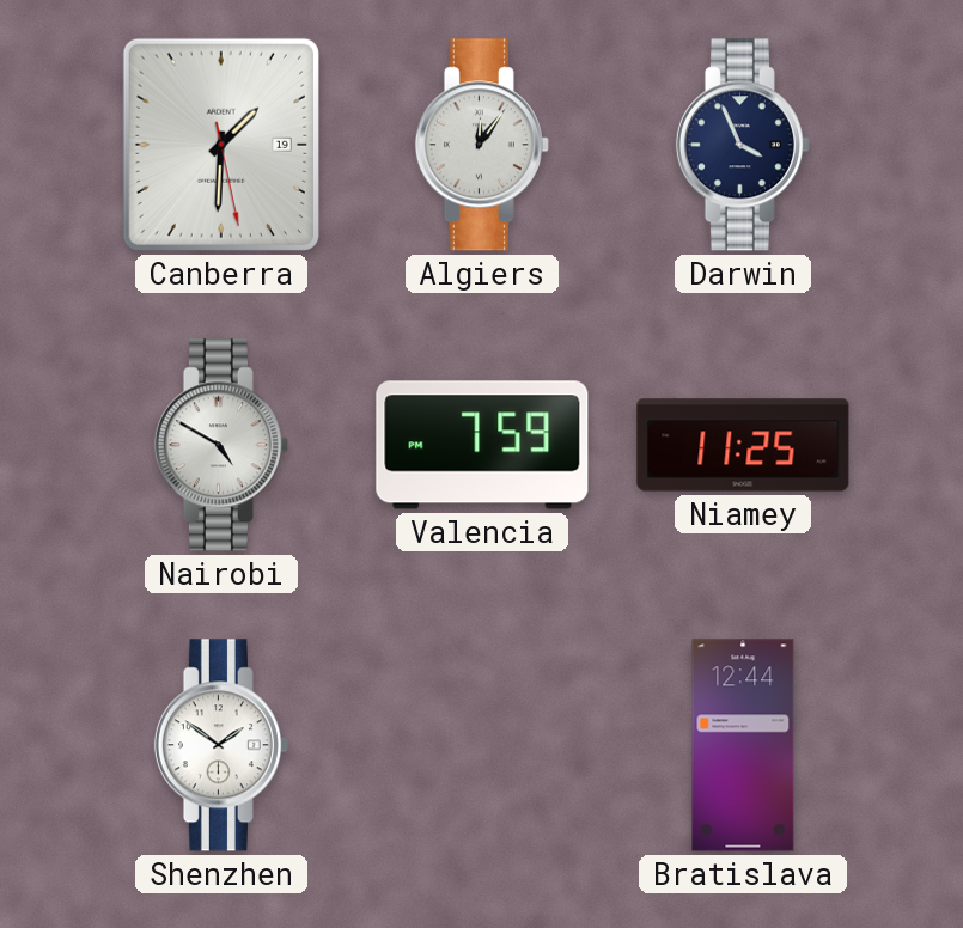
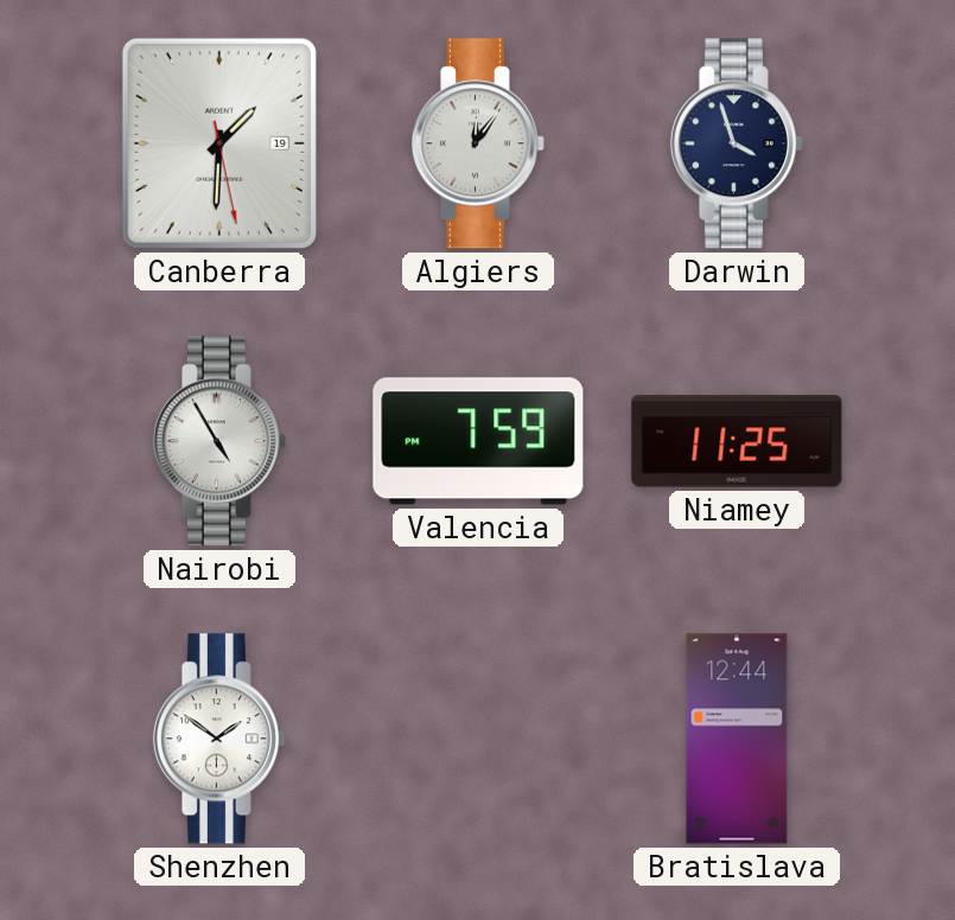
Darwin: 3:56 -> 3:57 (737, 143)
Nairobi: 4:50 -> 4:55 (219, 441)
